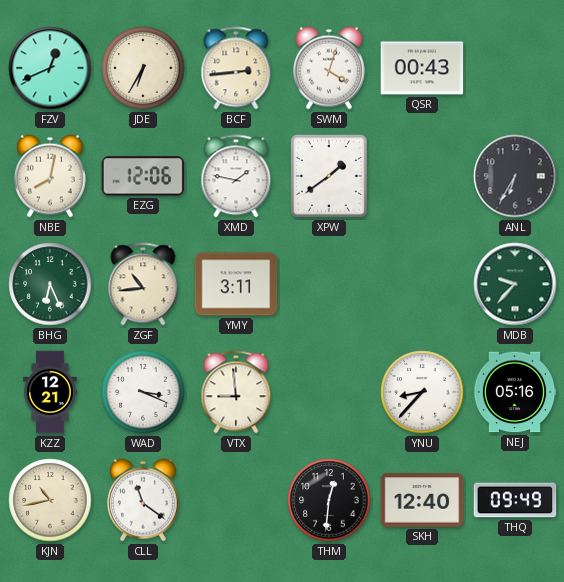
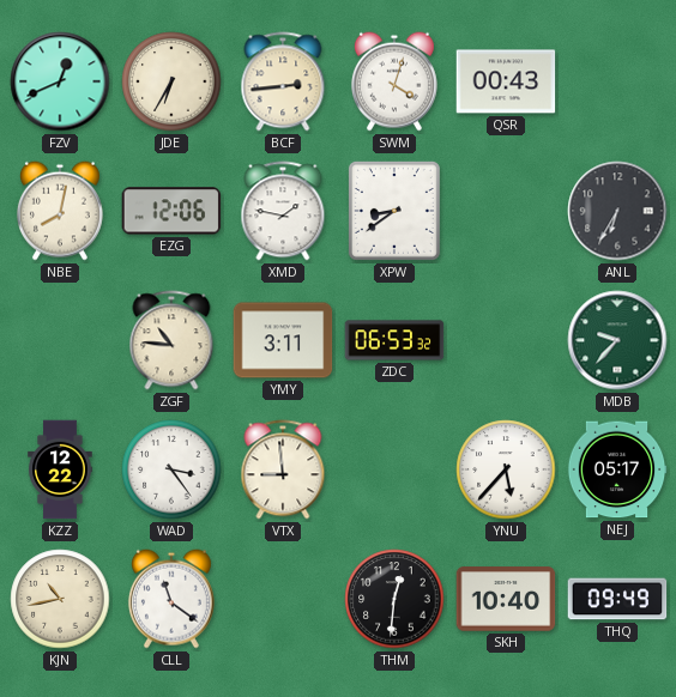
XPW: 1:39 -> 8:39 (394, 211)
BHG: 6:26 -> none (50, 284)
ZGF: 10:44 -> 10:46 (171, 340)
ZDC: none -> 06:53 (394, 340)
KZZ: 12:21 -> 12:22 (60, 469)
WAD: 3:19 -> 3:24 (171, 469)
YNU: 8:37 -> 5:37 (506, 469)
NEJ: 05:16 -> 05:17 (617, 469)
SKH: 12:40 -> 10:40 (506, 599)
